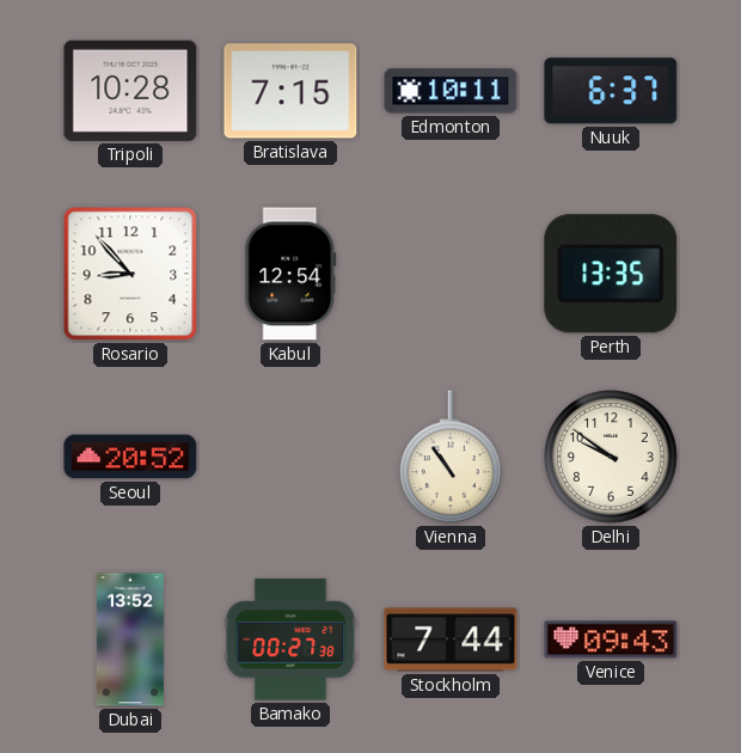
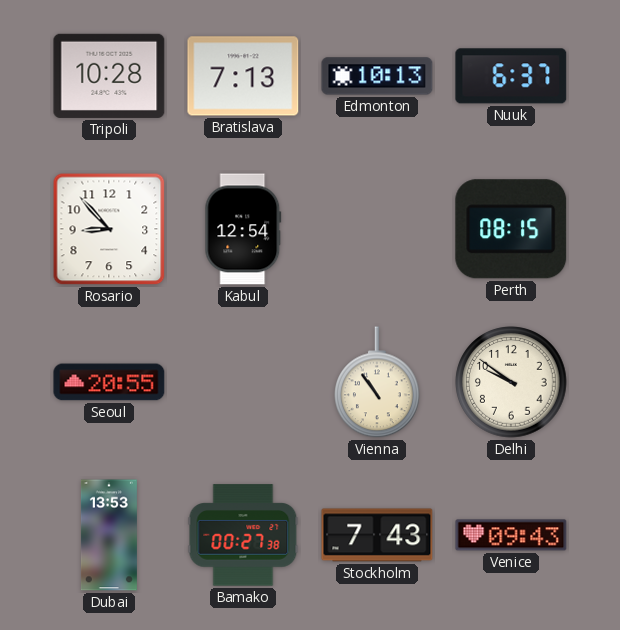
Bratislava: 7:15 -> 7:13 (243, 76)
Edmonton: 10:11 -> 10:13 (377, 76)
Perth: 13:35 -> 08:15 (511, 229)
Seoul: 20:52 -> 20:55 (109, 382)
Dubai: 13:52 -> 13:53 (109, 535)
Stockholm: 7:44 -> 7:43 (377, 535)
